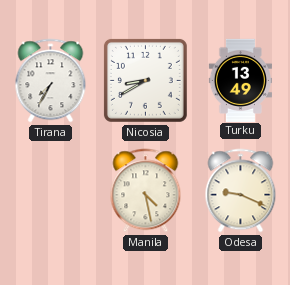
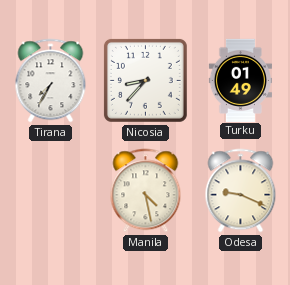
Nicosia: 8:40 -> 8:37 (145, 80)
Turku: 13:49 -> 01:49 (240, 80)
